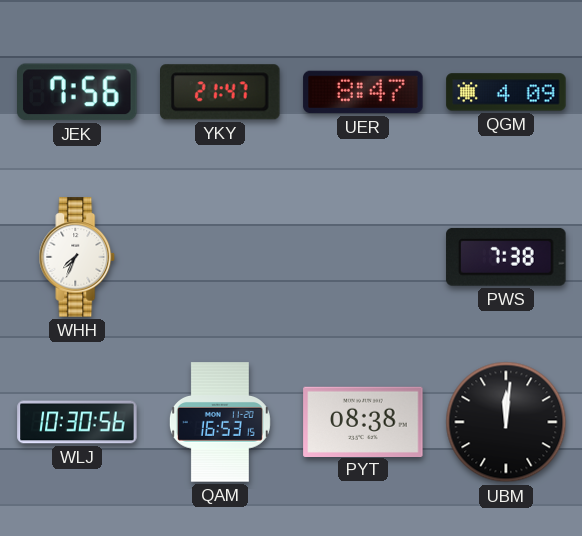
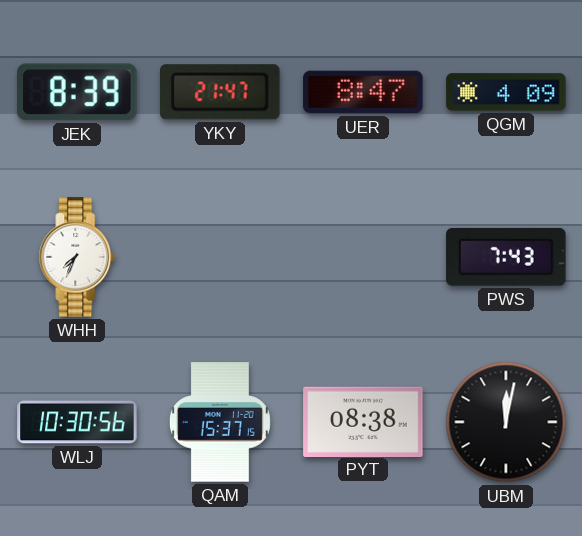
JEK: 7:56 -> 8:39 (78, 92)
PWS: 7:38 -> 7:43 (506, 257)
QAM: 16:53 -> 15:37 (220, 422)
UBM: 12:01 -> 12:02 (506, 422)
